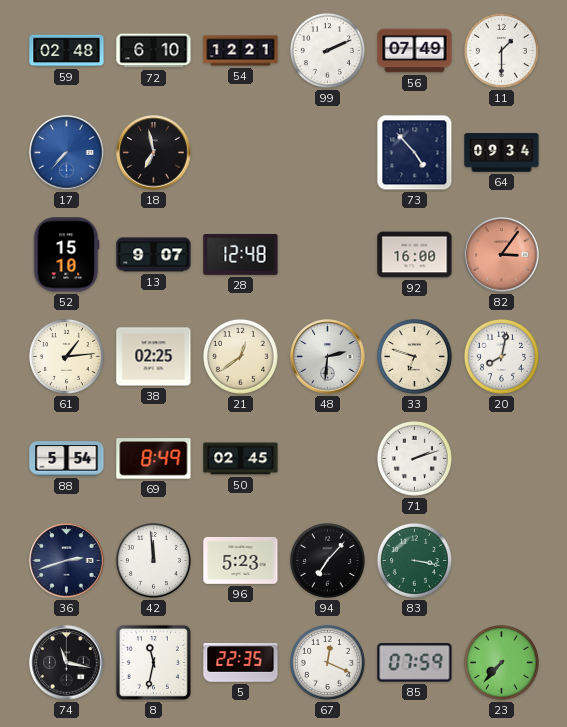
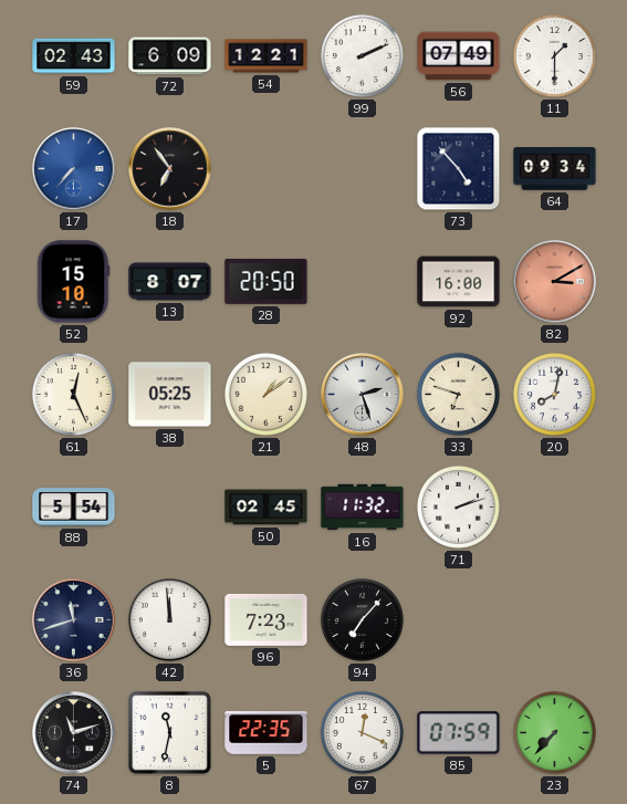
59: 02:48 -> 02:43 (74, 56)
72: 6:10 -> 6:09 (170, 56)
18: 6:58 -> 6:54 (170, 169)
13: 9:07 -> 8:07 (170, 282)
28: 12:48 -> 20:50 (267, 281)
82: 3:06 -> 3:10 (555, 282)
61: 1:14 -> 12:26 (73, 394)
38: 02:25 -> 05:25 (170, 395)
21: 12:39 -> 1:09 (265, 394)
48: 2:31 -> 2:27 (363, 395)
69: 8:49 -> none (154, 459)
16: none -> 11:32 (363, 508)
36: 2:42 -> 11:42 (74, 620)
96: 5:23 -> 7:23 (267, 620)
83: 3:17 -> none (414, 560)
74: 11:17 -> 11:12 (74, 733)
